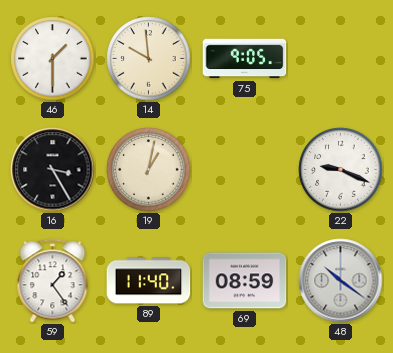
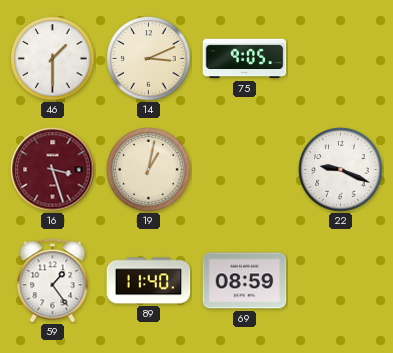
14: 9:59 -> 3:11 (149, 59)
16: 3:25 -> 3:27 (53, 170)
16 dial: black -> burgundy (53, 170)
48: 10:21 -> none (341, 281)
